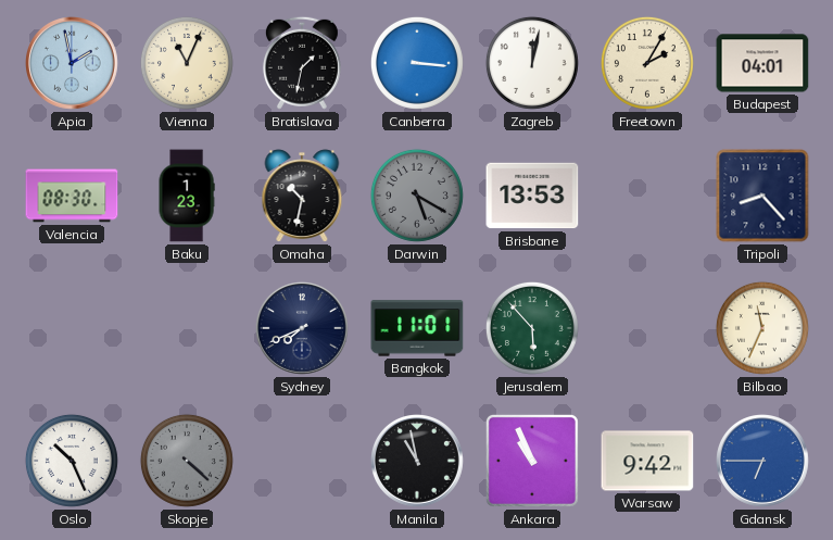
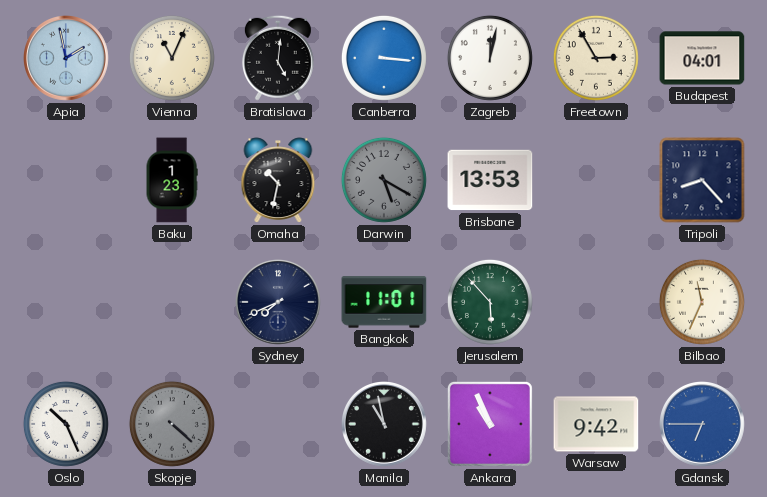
Bratislava: 1:32 -> 5:01 (278, 58)
Freetown: 2:05 -> 2:55 (596, 58)
Valencia: 08:30 -> none (72, 196)
